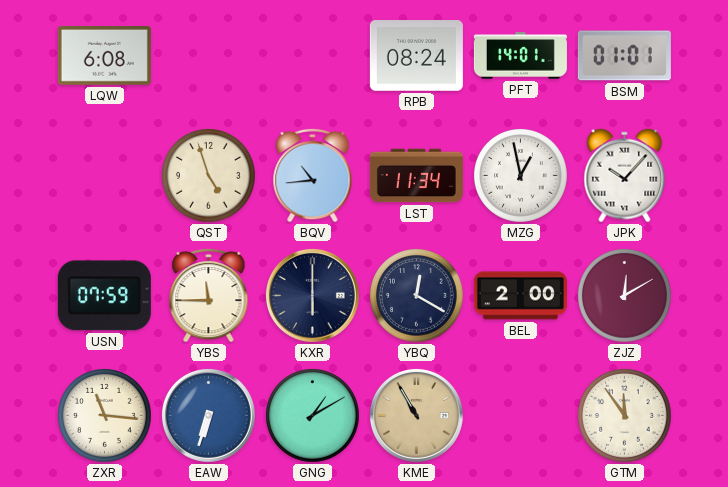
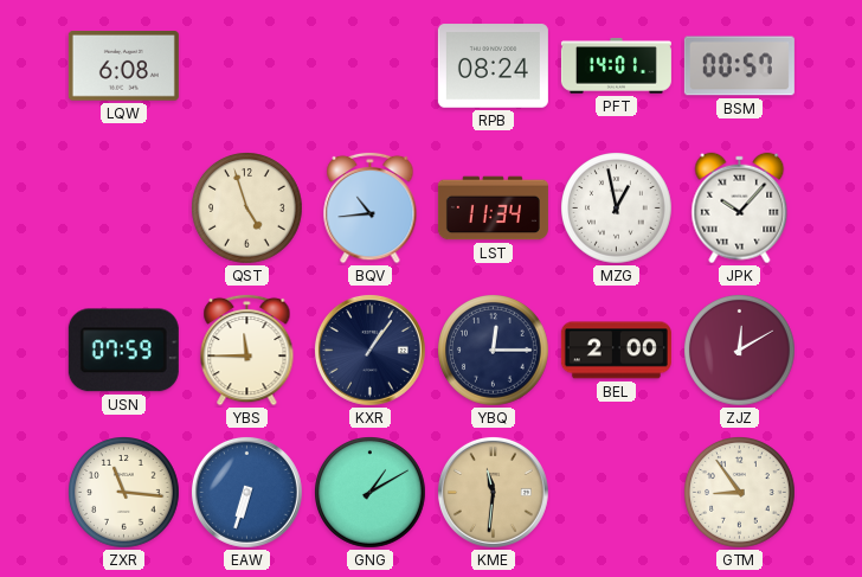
BSM: 01:01 -> 00:57 (739, 66)
KXR: 6:00 -> 1:06 (369, 350)
YBQ: 12:20 -> 12:15 (494, 351)
KME: 10:55 -> 11:31 (493, 492)
GTM: 11:54 -> 8:54 (740, 493)
